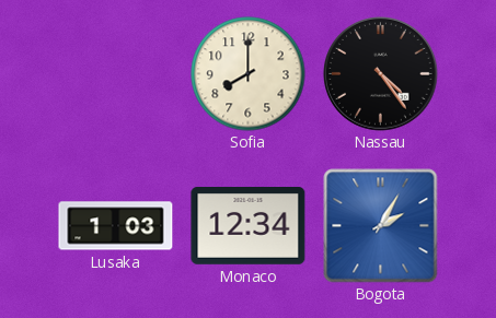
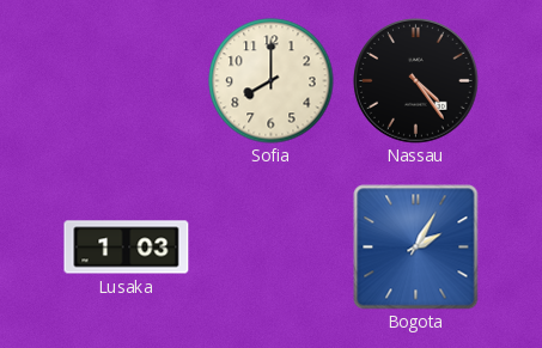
Monaco: 12:34 -> none (249, 226)
